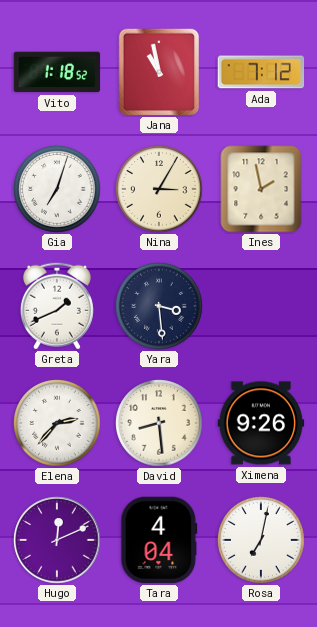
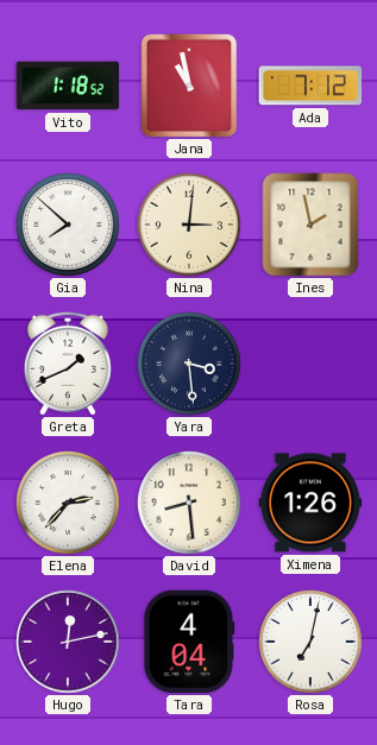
Gia: 7:03 -> 7:52 (68, 225)
Nina: 3:05 -> 3:01 (189, 225)
Ximena: 9:26 -> 1:26 (310, 503)
Hugo: 12:11 -> 12:13 (68, 642)
